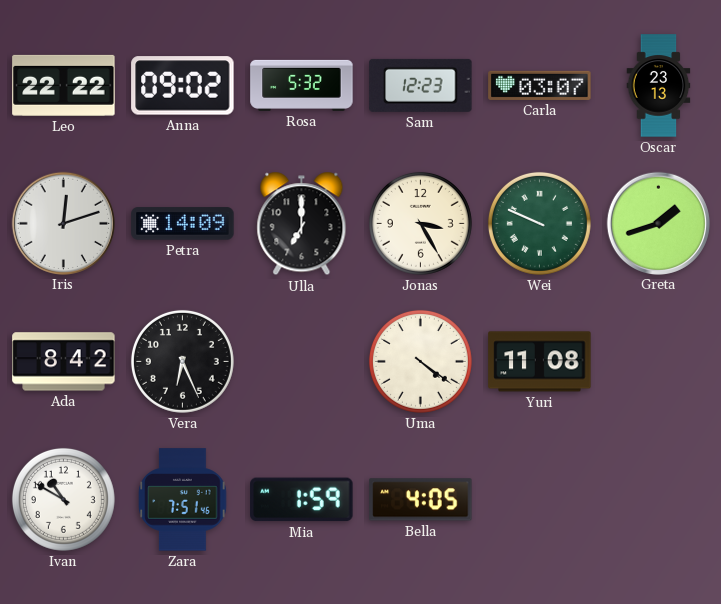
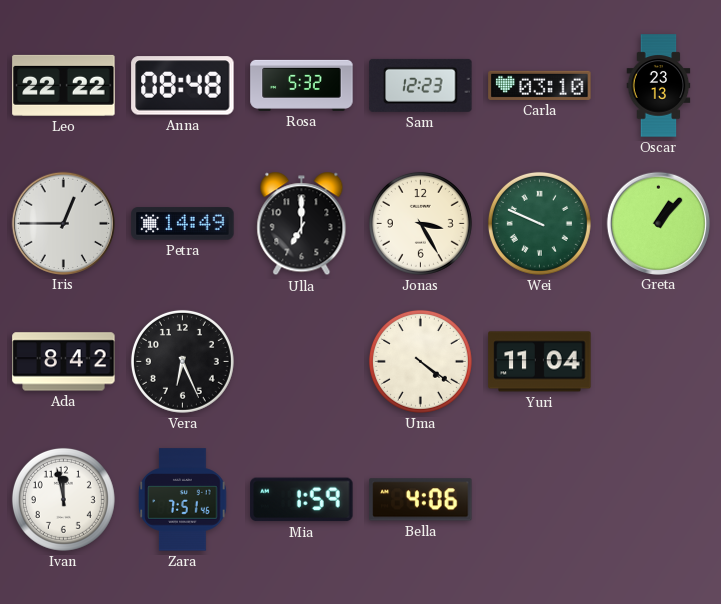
Anna: 09:02 -> 08:48 (183, 86)
Carla: 03:07 -> 03:10 (540, 85)
Iris: 12:12 -> 12:45 (63, 223)
Petra: 14:09 -> 14:49 (183, 224)
Greta: 1:42 -> 1:07 (658, 223)
Yuri: 11:08 -> 11:04 (540, 362)
Ivan: 10:50 -> 11:58 (63, 499)
Bella: 4:05 -> 4:06 (421, 500)
